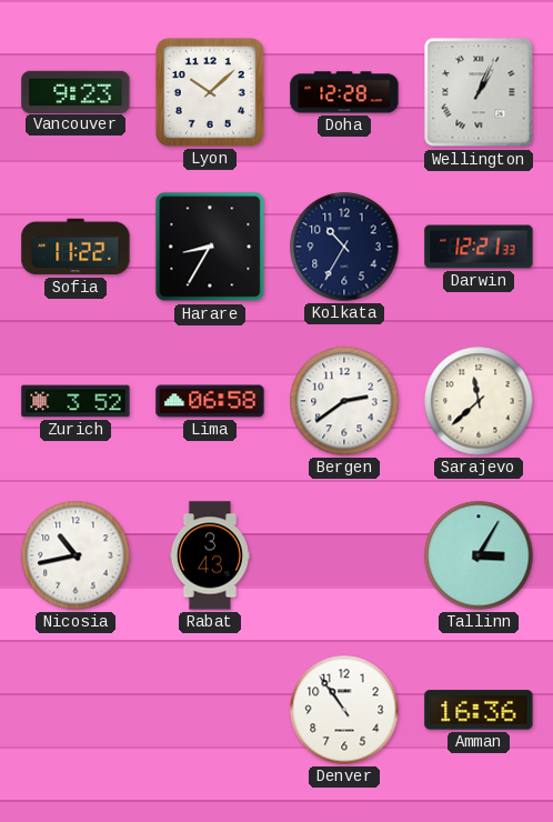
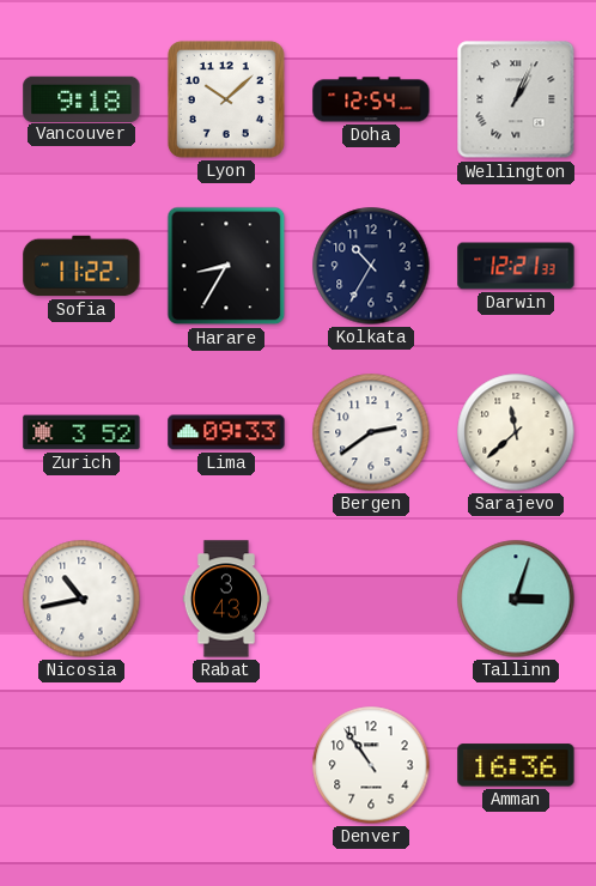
Vancouver: 9:23 -> 9:18 (81, 98)
Doha: 12:28 -> 12:54 (371, 99)
Lima: 06:58 -> 09:33 (226, 432)
Tallinn: 3:05 -> 3:03 (516, 599)
